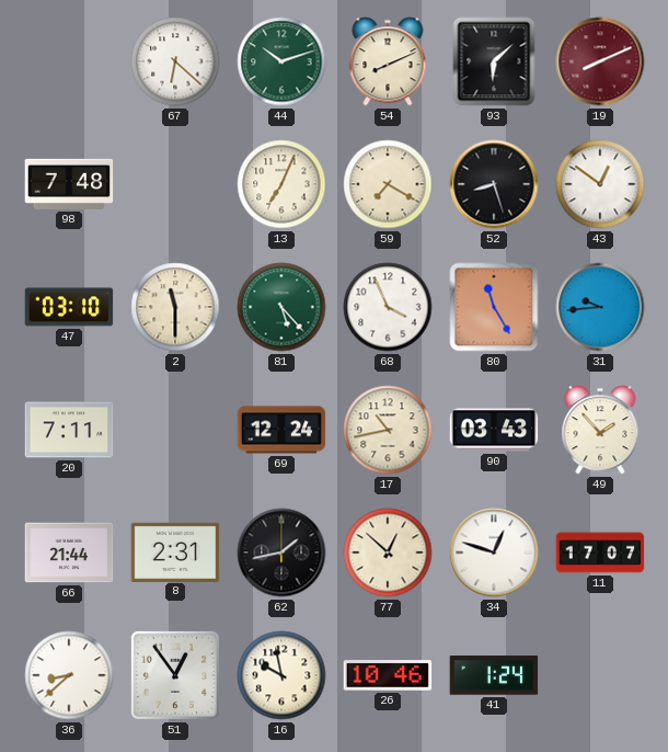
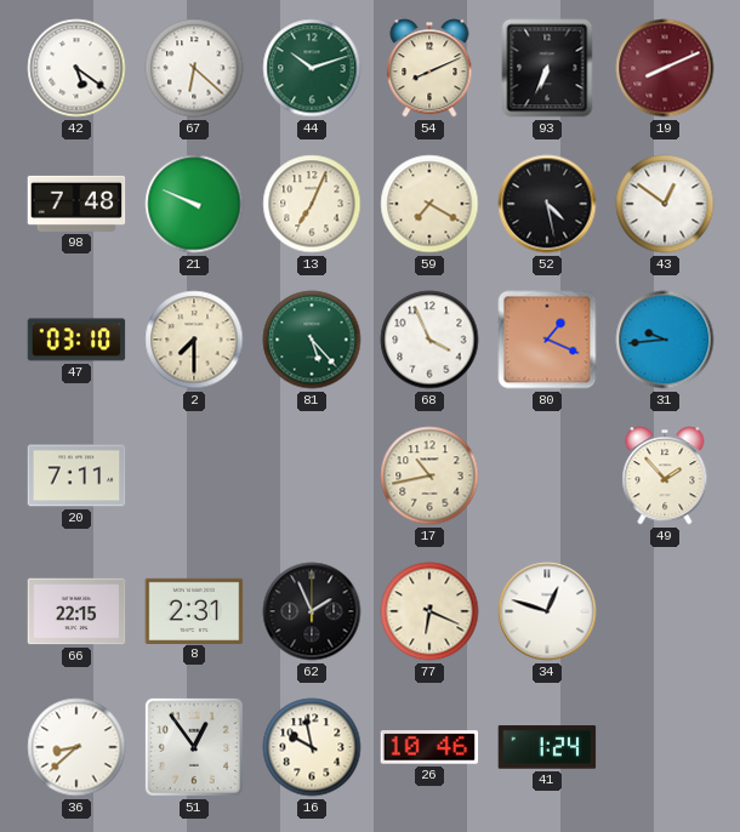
42: none -> 5:21 (76, 68)
93: 6:08 -> 6:34 (547, 68)
21: none -> 9:49 (194, 204)
52: 8:27 -> 4:28 (547, 204)
2: 11:30 -> 7:30 (194, 340)
80: 11:25 -> 1:19 (547, 340)
69: 12:24 -> none (281, 430)
90: 03:43 -> none (494, 430)
66: 21:44 -> 22:15 (76, 611)
62: 1:43 -> 1:56 (312, 611)
77: 12:52 -> 6:19 (429, 611)
11: 17:07 -> none (600, 552)
